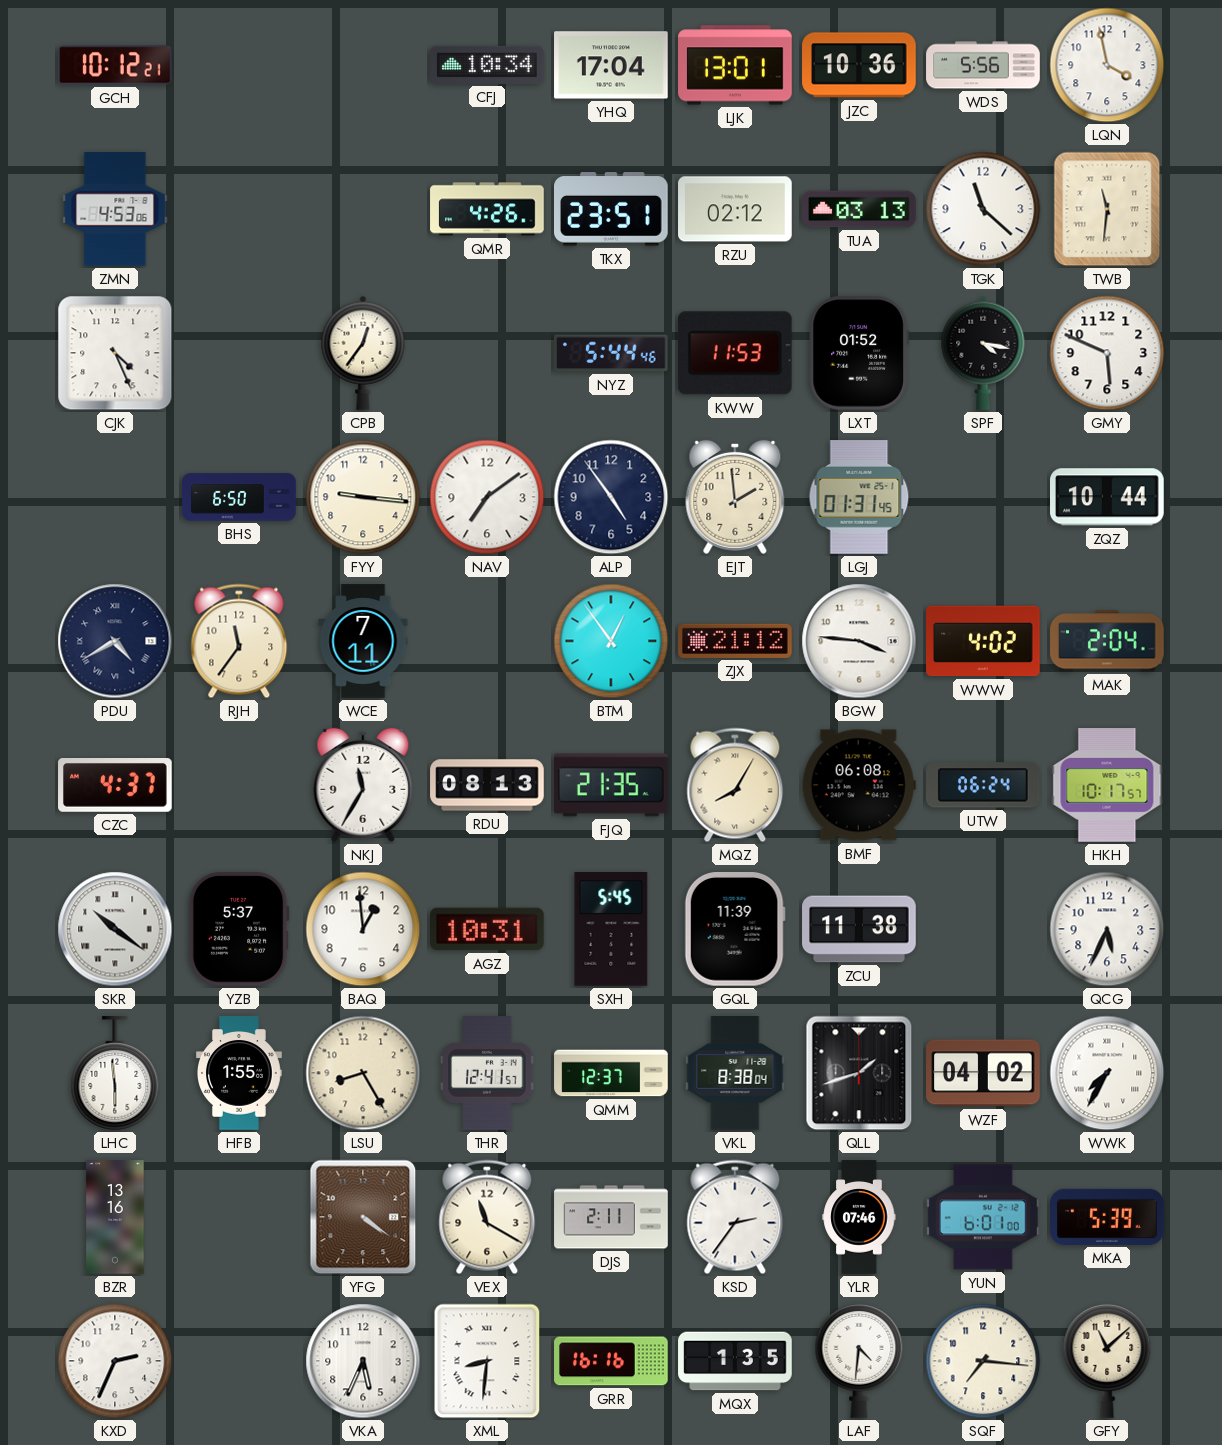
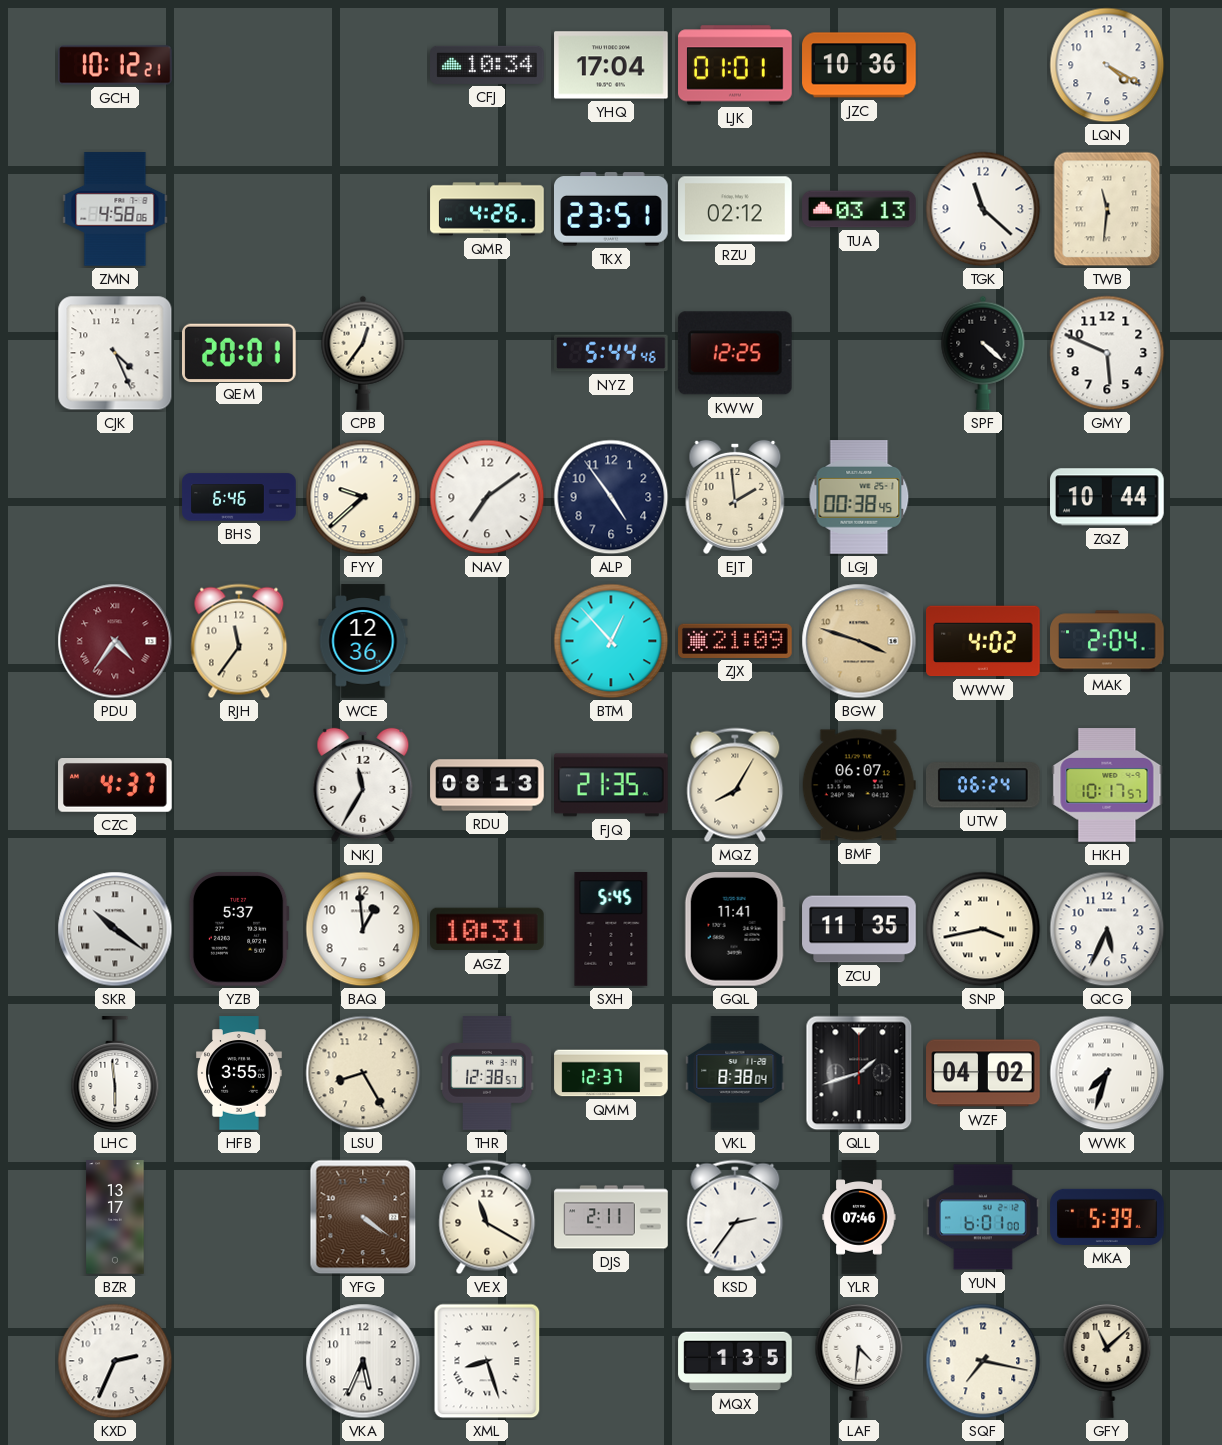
LJK: 13:01 -> 01:01 (735, 65)
WDS: 5:56 -> none (983, 65)
LQN: 3:58 -> 4:20 (1107, 65)
ZMN: 4:53 -> 4:58 (115, 209)
QEM: none -> 20:01 (240, 352)
KWW: 11:53 -> 12:25 (735, 353)
LXT: 01:52 -> none (859, 354)
SPF: 4:17 -> 4:22 (983, 353)
BHS: 6:50 -> 6:46 (239, 497)
FYY: 9:16 -> 9:38 (363, 497)
LGJ: 01:31 -> 00:38 (859, 497)
PDU: 4:40 -> 4:36 (115, 641)
PDU dial: navy -> burgundy (115, 641)
WCE: 7:11 -> 12:36 (363, 641)
BTM: 12:54 -> 12:53 (611, 641)
ZJX: 21:12 -> 21:09 (735, 641)
BGW: 3:46 -> 3:48 (859, 641)
BGW dial: white -> champagne (859, 641)
BMF: 06:08 -> 06:07 (859, 785)
GQL: 11:39 -> 11:41 (735, 930)
ZCU: 11:38 -> 11:35 (859, 929)
SNP: none -> 3:43 (983, 929)
HFB: 1:55 -> 3:55 (239, 1073)
THR: 12:41 -> 12:38 (487, 1073)
WWK: 7:35 -> 7:33 (1107, 1073)
BZR: 13:16 -> 13:17 (115, 1217)
XML: 8:31 -> 8:27 (487, 1361)
GRR: 16:16 -> none (611, 1361)
SQF: 7:16 -> 7:17 (983, 1361)
